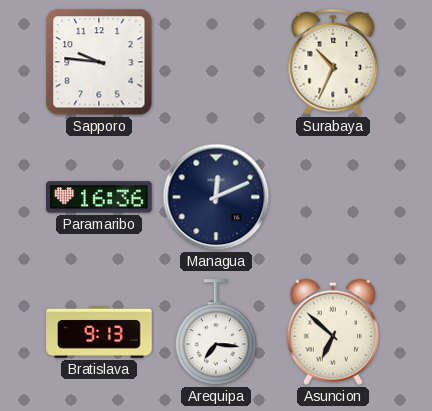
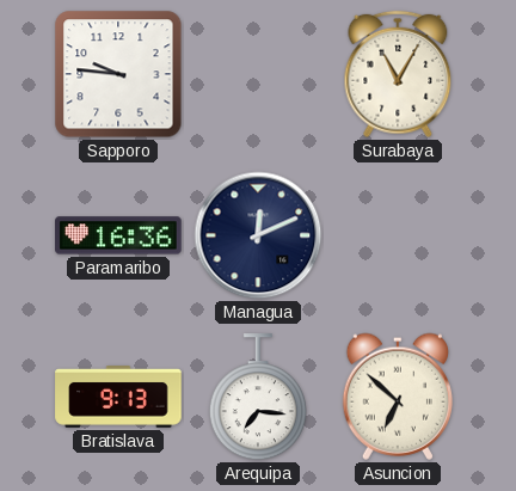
Surabaya: 10:34 -> 11:05 (398, 74)
